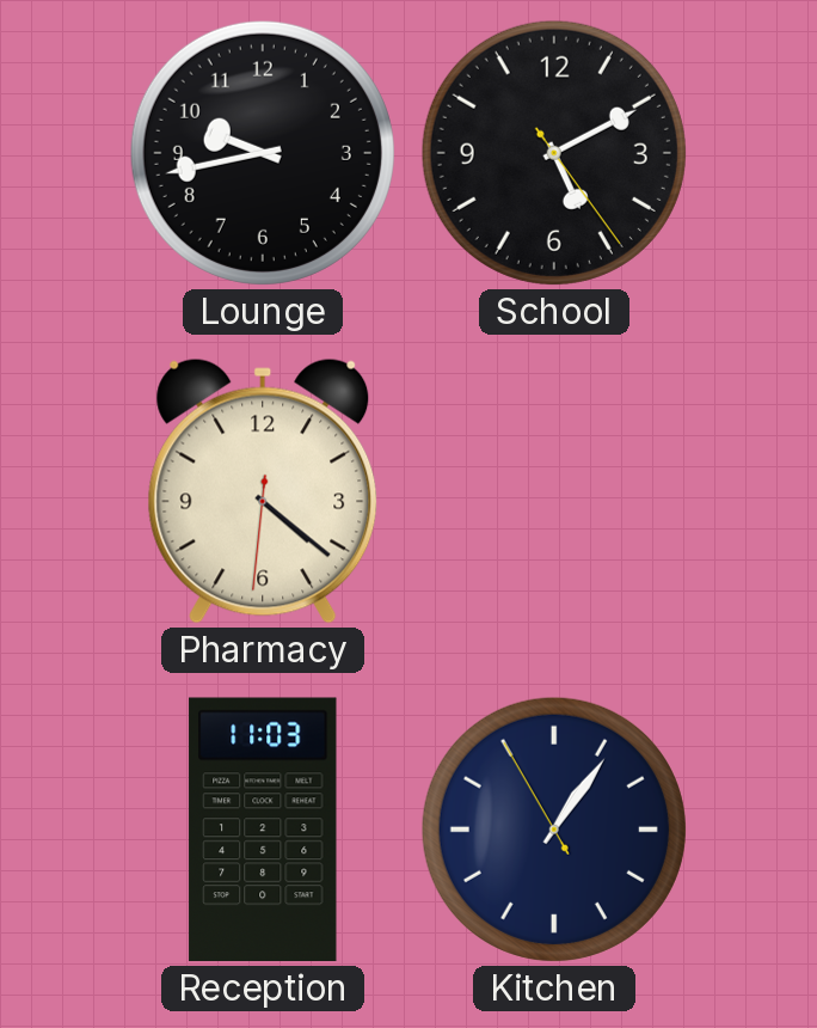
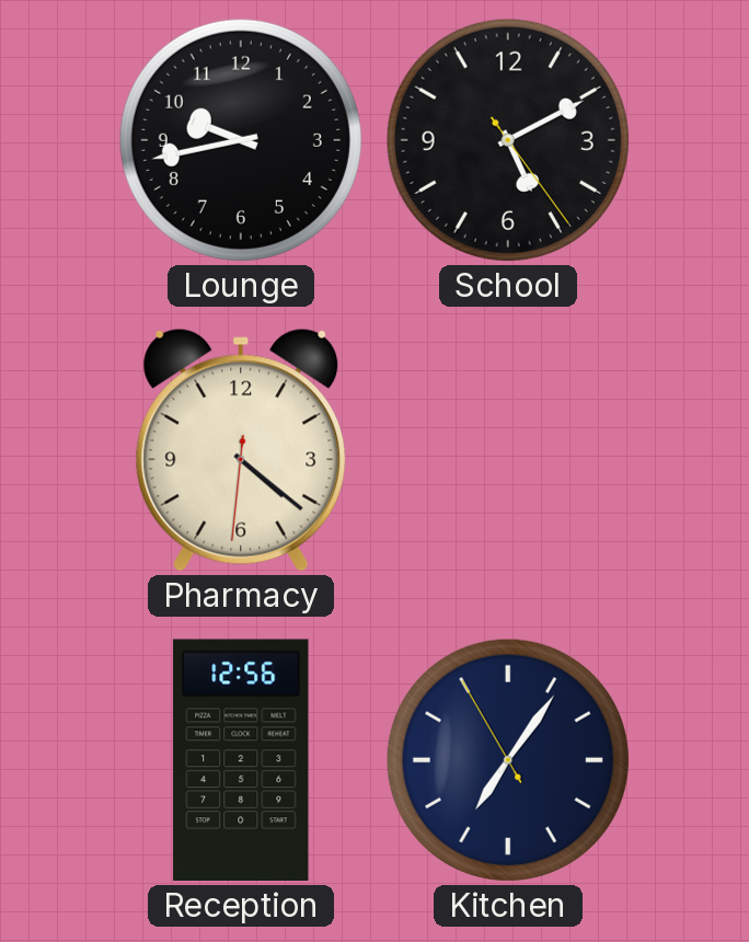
Reception: 11:03 -> 12:56 (241, 760)
Kitchen: 1:05 -> 7:05 (508, 760)
